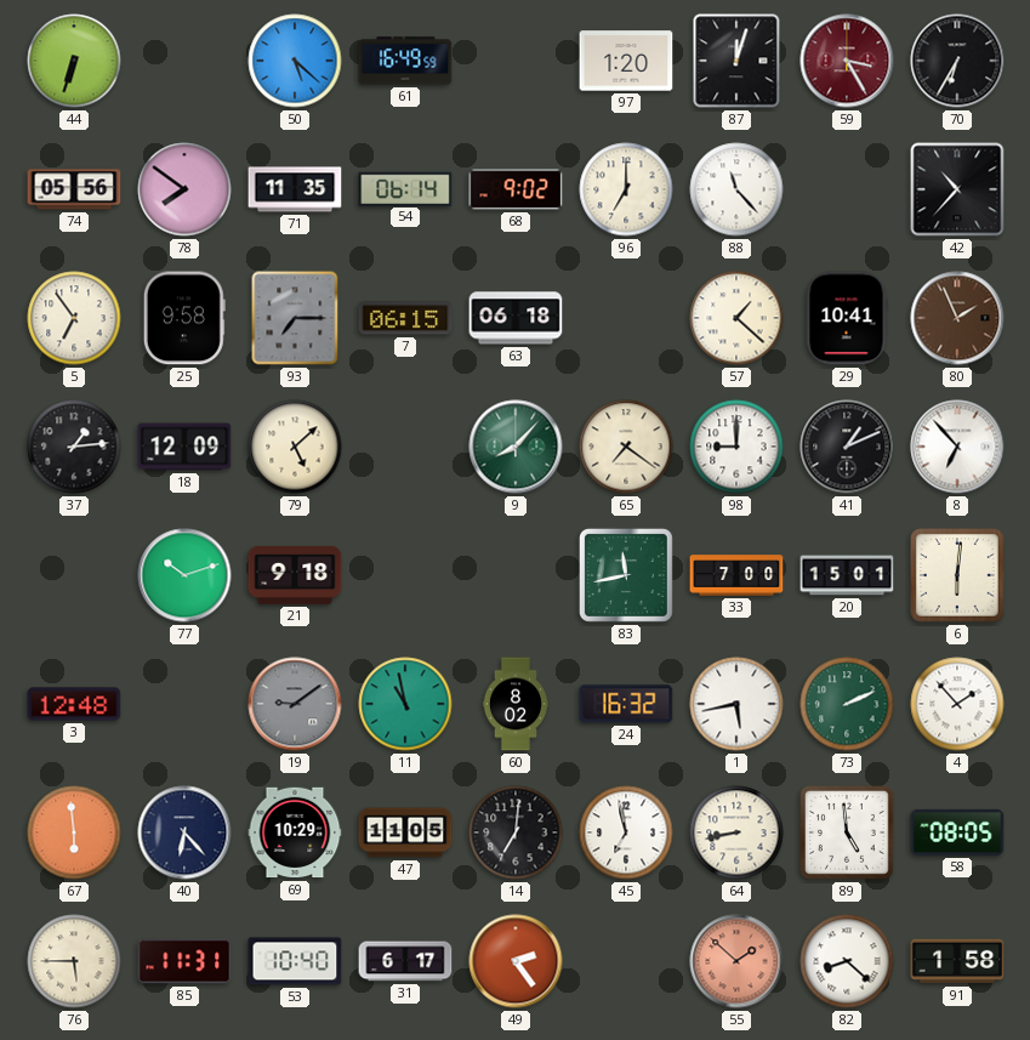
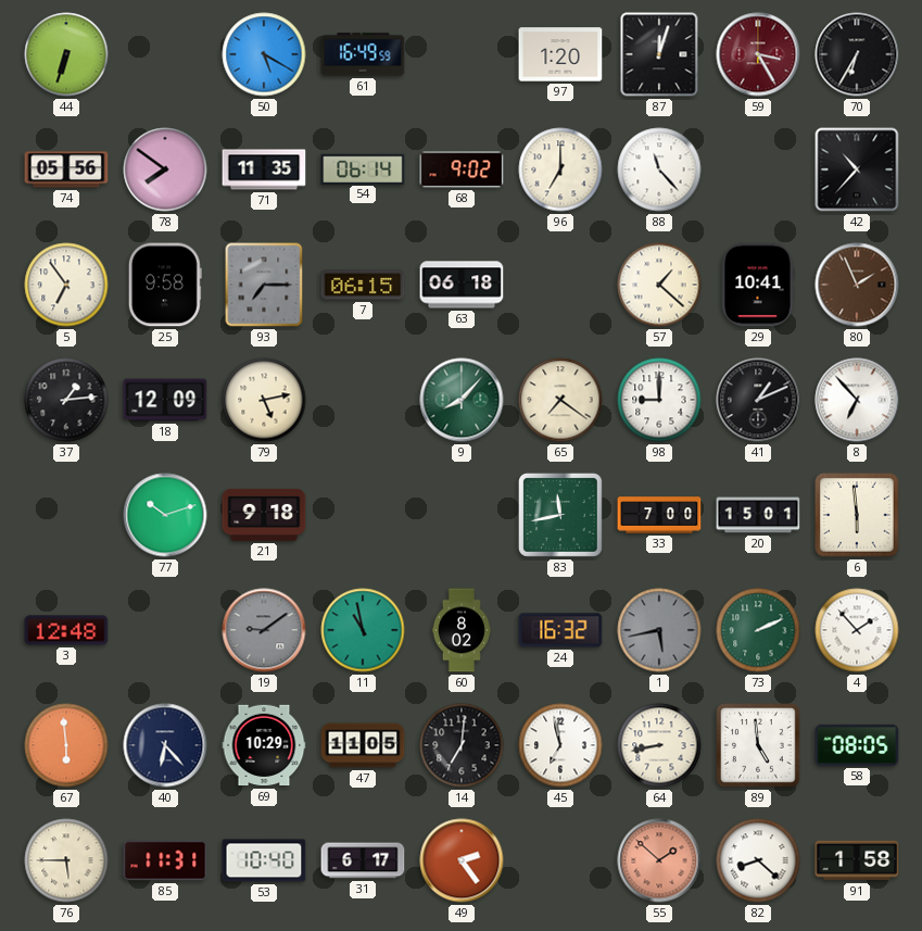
50: 5:22 -> 5:20 (264, 54)
79: 5:08 -> 5:13 (264, 400)
6: 6:01 -> 5:59 (857, 515)
1 dial: white -> grey (659, 630)
